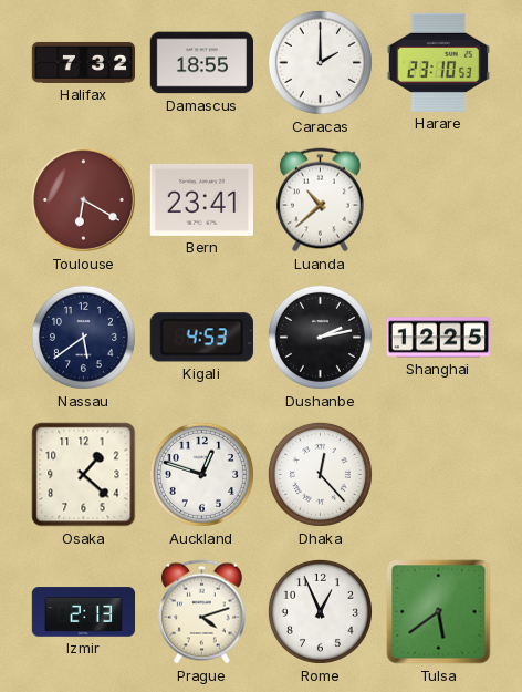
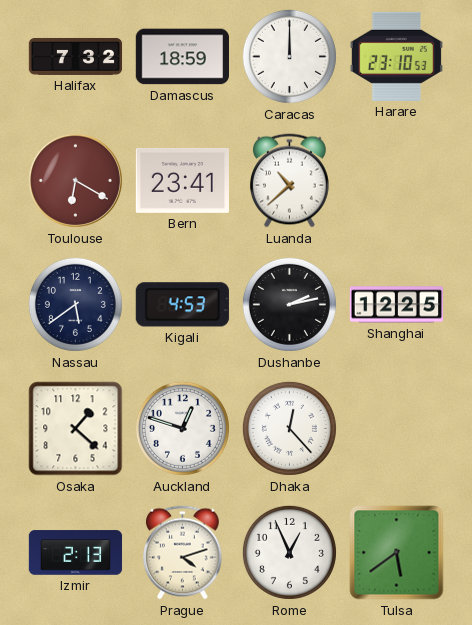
Damascus: 18:55 -> 18:59 (182, 57)
Caracas: 2:00 -> 12:00 (289, 56)
